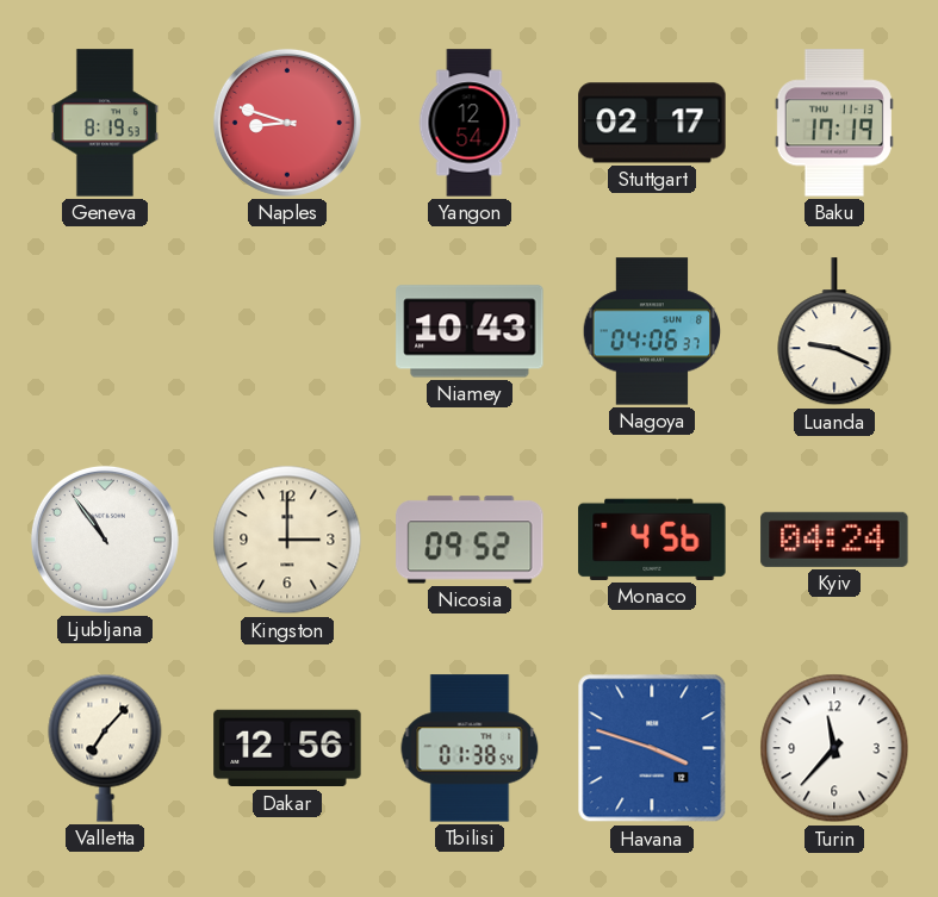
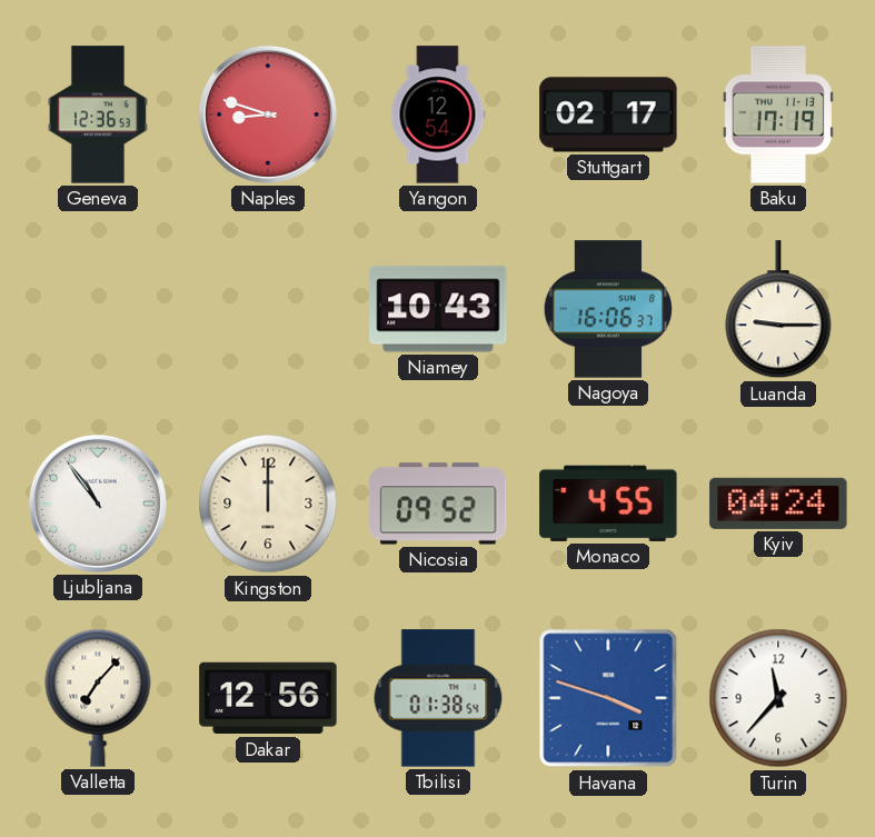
Geneva: 8:19 -> 12:36 (98, 114)
Nagoya: 04:06 -> 16:06 (608, 309)
Luanda: 9:19 -> 9:15 (778, 310)
Kingston: 3:00 -> 12:00 (268, 504)
Monaco: 4:56 -> 4:55 (608, 504)
